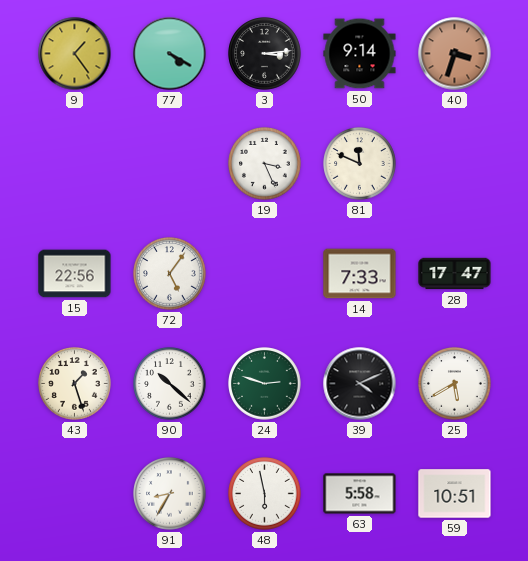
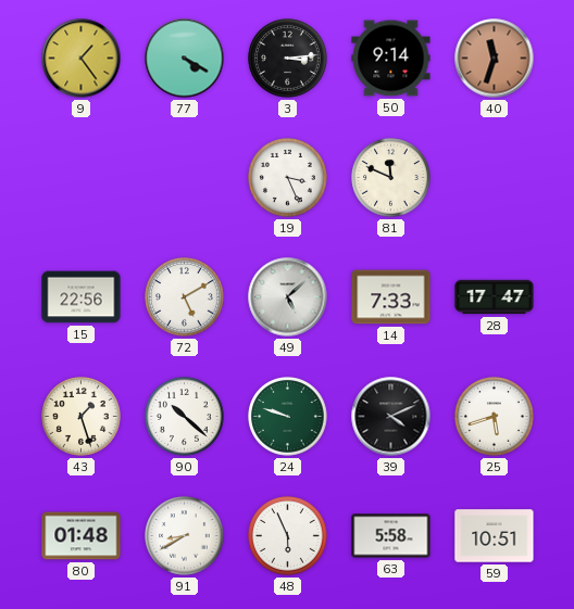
40: 3:33 -> 11:33 (495, 59)
72: 5:06 -> 5:10 (185, 297)
49: none -> 5:08 (288, 297)
24: 2:48 -> 9:48 (288, 417)
25: 5:40 -> 5:42 (495, 417)
80: none -> 01:48 (82, 536)
91: 8:35 -> 8:40 (185, 536)
48: 5:58 -> 5:56 (288, 536)
